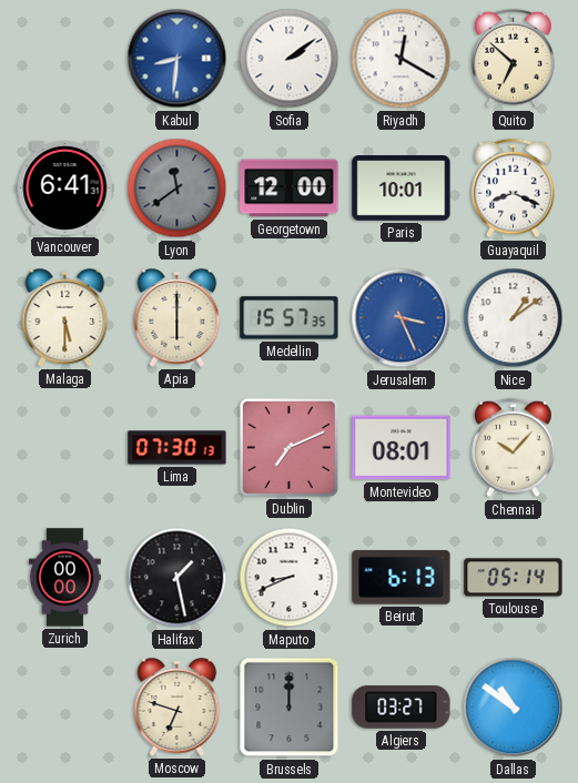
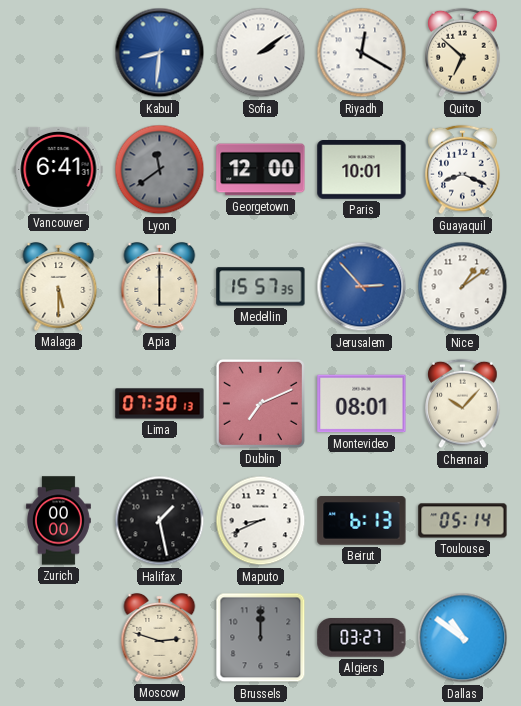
Jerusalem: 3:26 -> 2:53 (362, 287)
Moscow: 6:48 -> 2:48 (160, 638)
